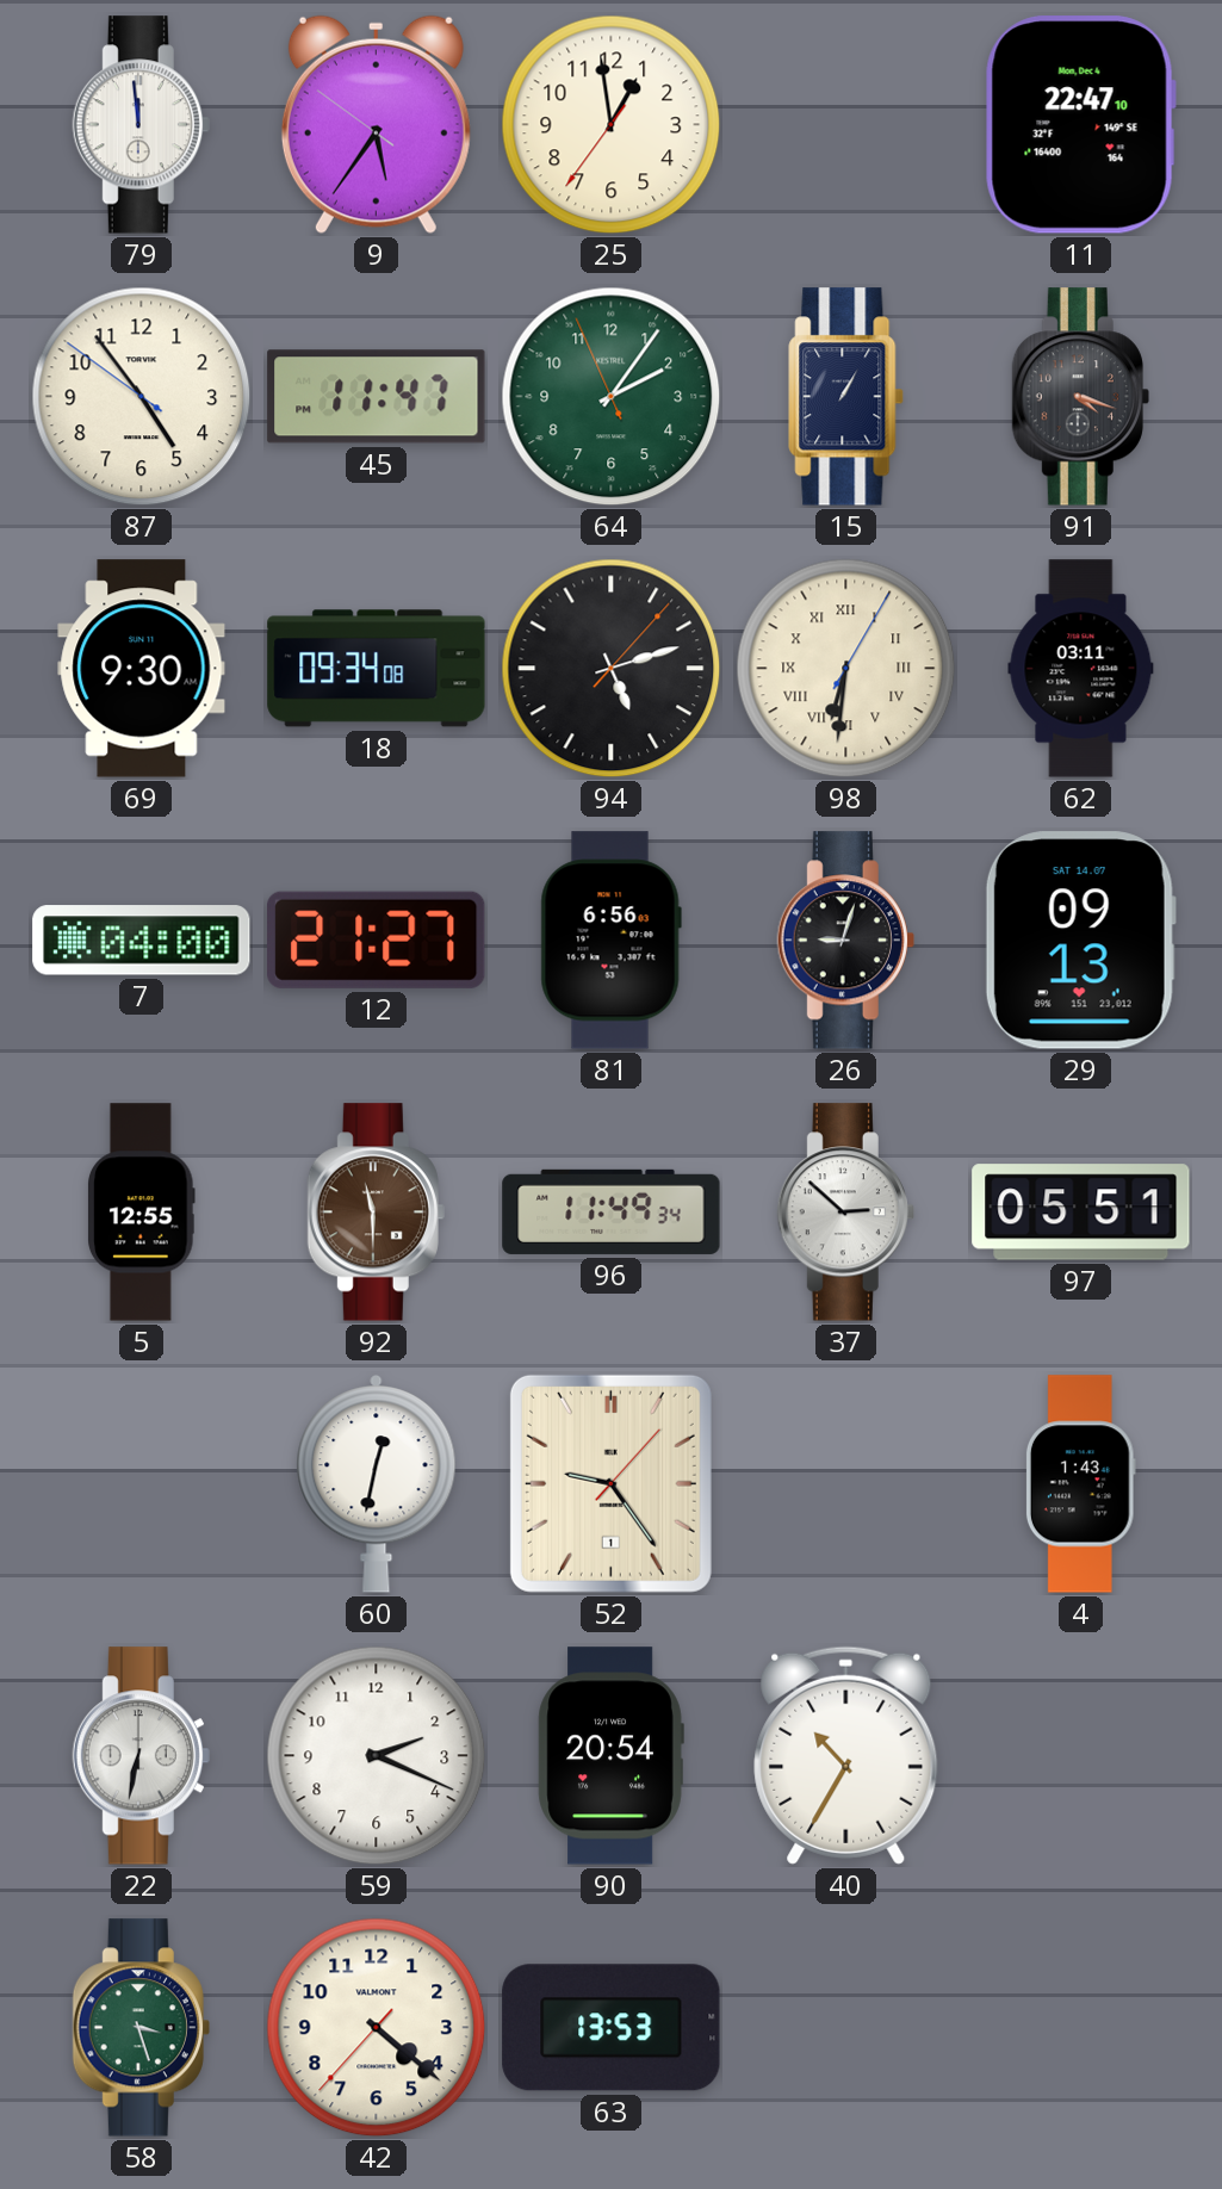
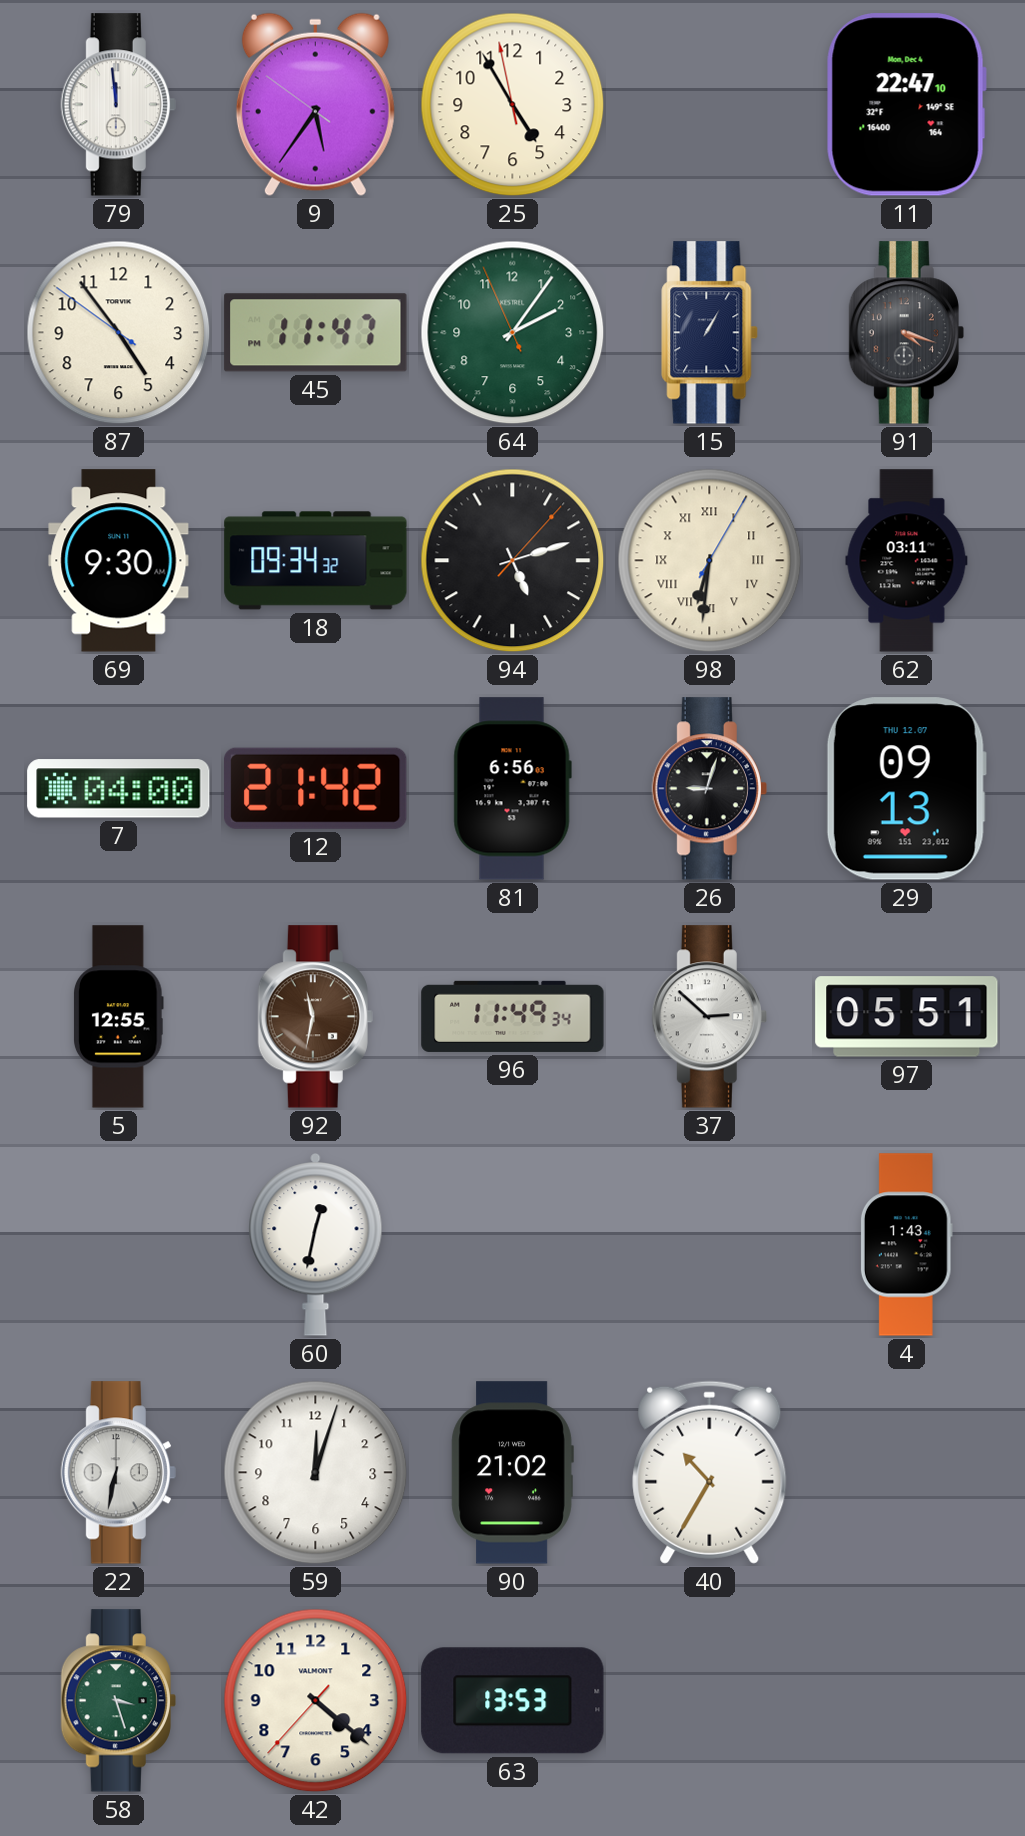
25: 12:58 -> 4:54 (513, 105)
18: 09:34:08 -> 09:34:32 (316, 561)
12: 21:27 -> 21:42 (316, 788)
29 date: SAT 14.07 -> THU 12.07 (906, 789)
92: 11:30 -> 11:32 (315, 1017)
52: 9:24 -> none (610, 1483)
59: 2:19 -> 12:03 (316, 1473)
90: 20:54 -> 21:02 (512, 1473)
